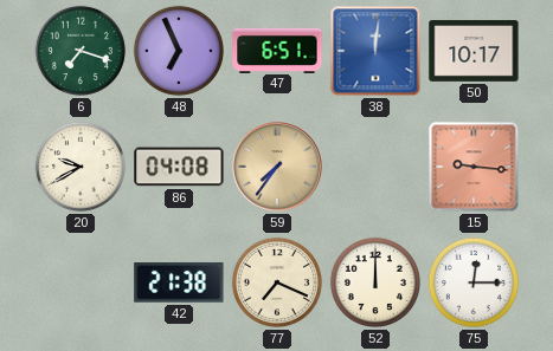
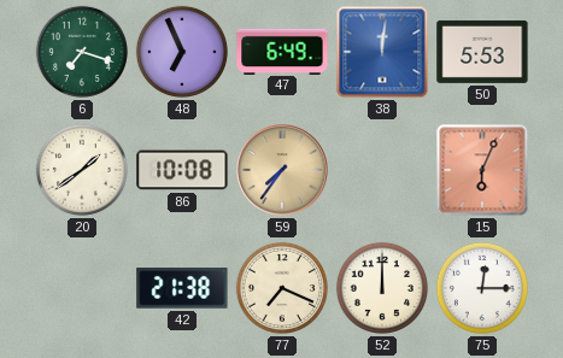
47: 6:51 -> 6:49 (282, 51)
50: 10:17 -> 5:53 (482, 52)
20: 9:40 -> 1:39 (82, 170)
86: 04:08 -> 10:08 (182, 170)
15: 9:16 -> 6:04 (482, 170)
